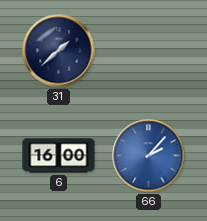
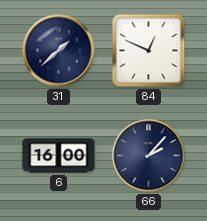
84: none -> 12:49 (149, 51)
66 dial: blue -> navy (149, 156)
